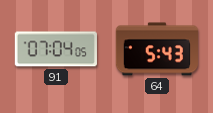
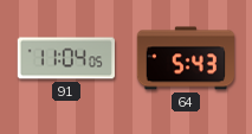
91: 07:04 -> 11:04 (66, 58)
